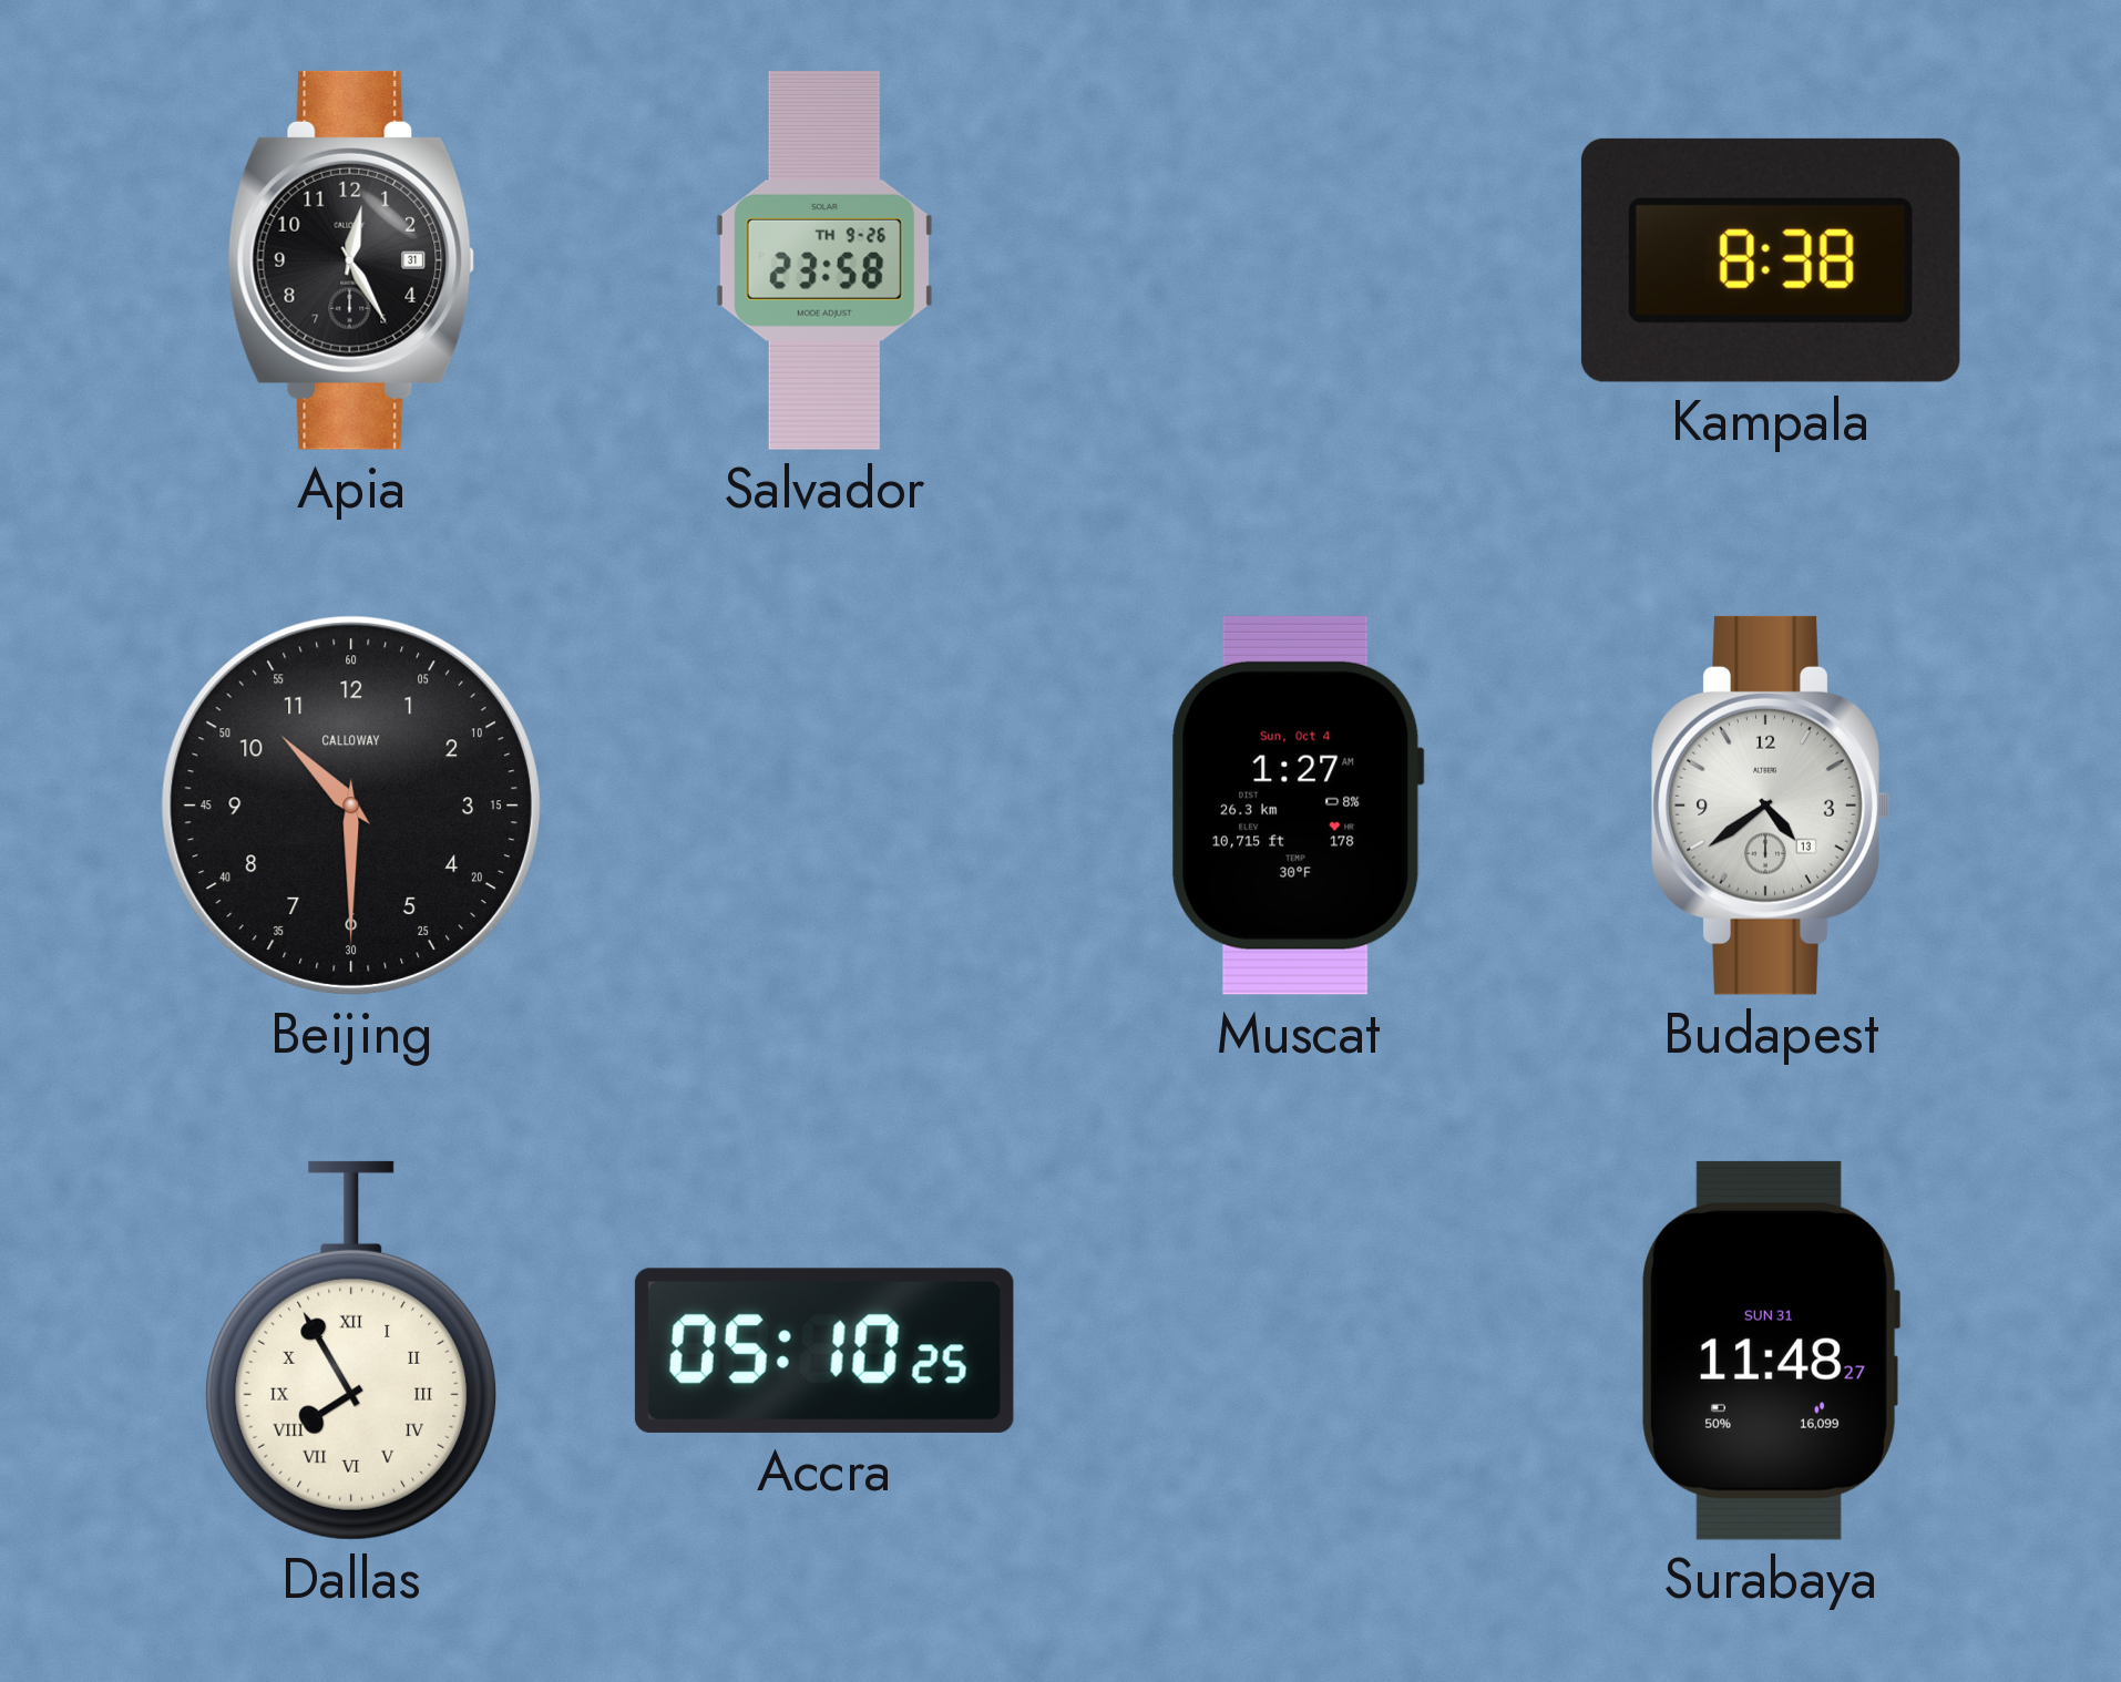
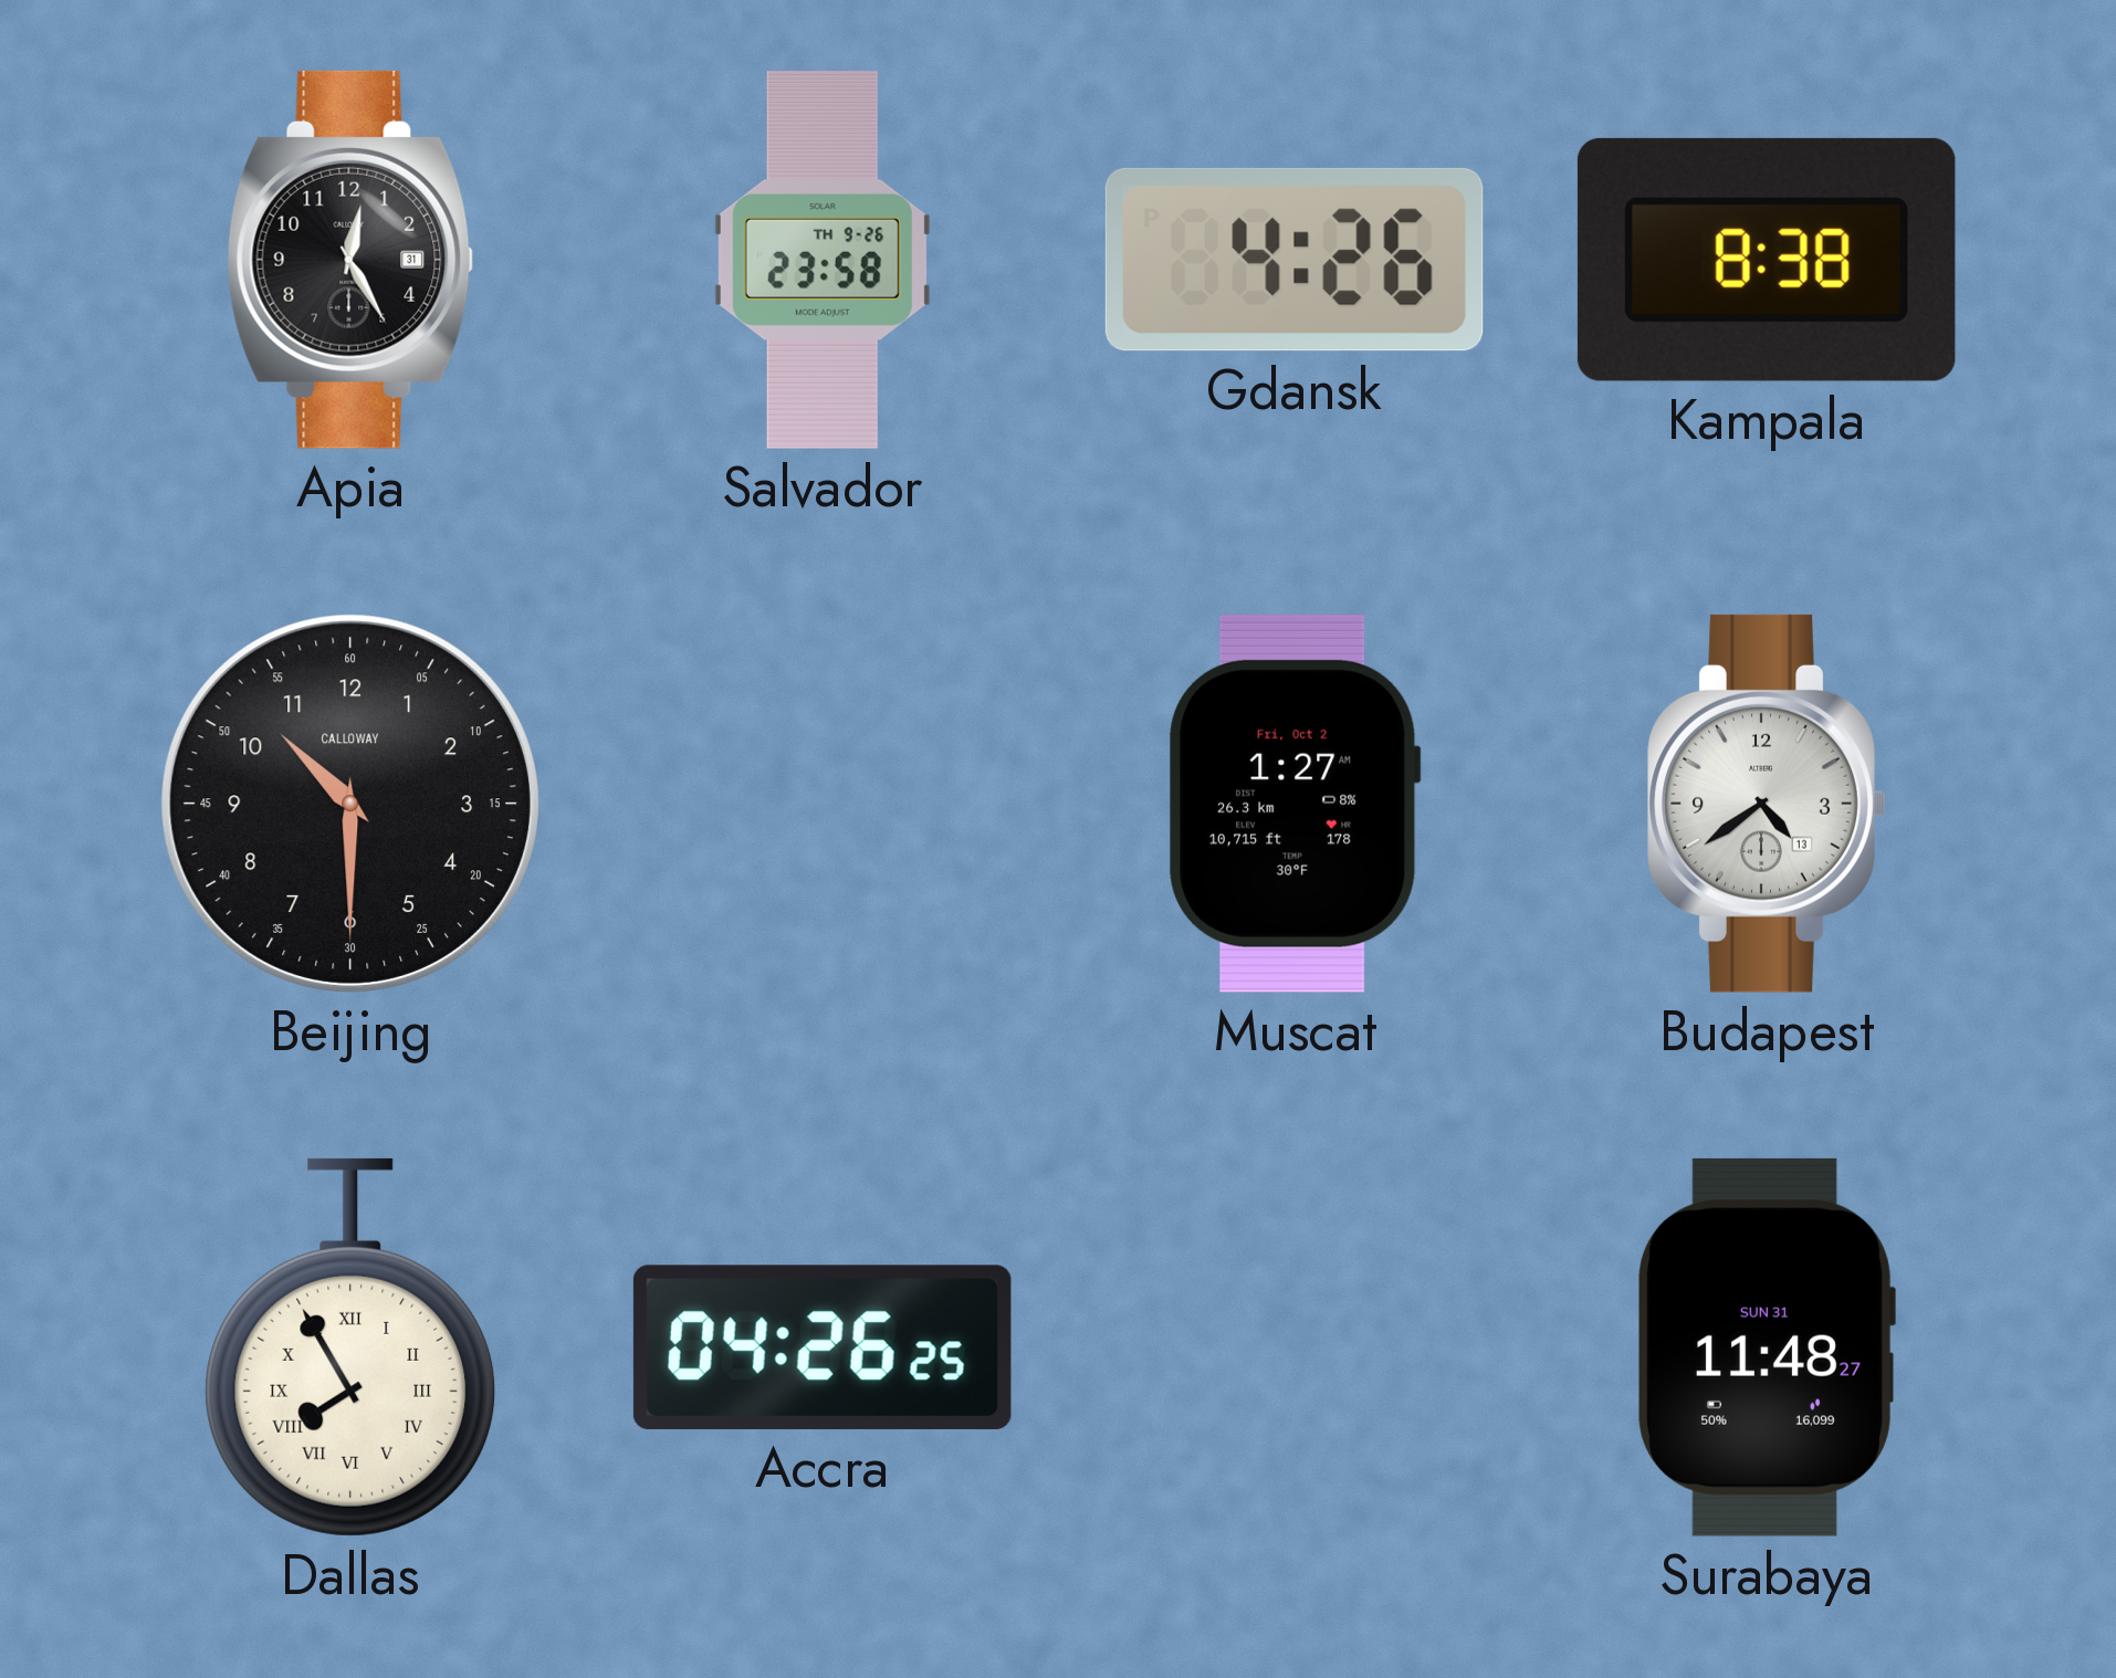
Gdansk: none -> 4:26 (1295, 260)
Muscat date: Sun, Oct 4 -> Fri, Oct 2 (1295, 804)
Accra: 05:10 -> 04:26 (823, 1347)
